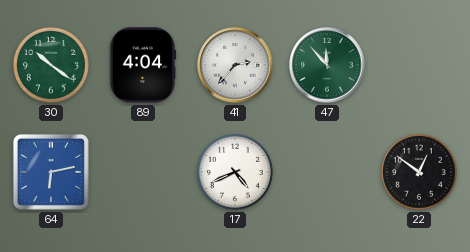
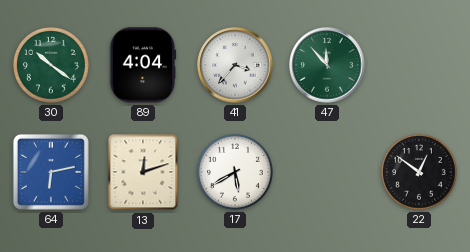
41: 2:37 -> 3:37 (235, 65)
13: none -> 12:12 (143, 172)
17: 4:41 -> 5:40 (235, 172)
